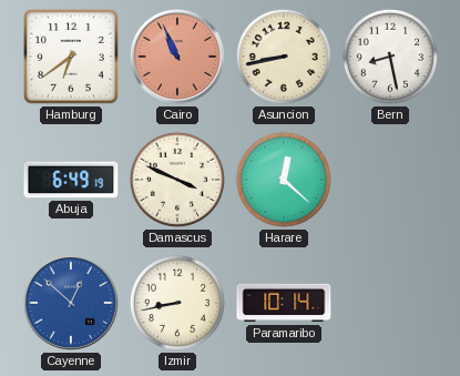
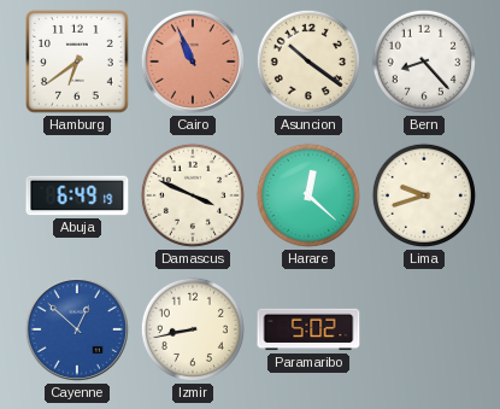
Asuncion: 8:43 -> 10:21 (308, 62)
Bern: 8:28 -> 8:23 (424, 62)
Lima: none -> 9:42 (424, 195)
Paramaribo: 10:14 -> 5:02 (308, 329)
